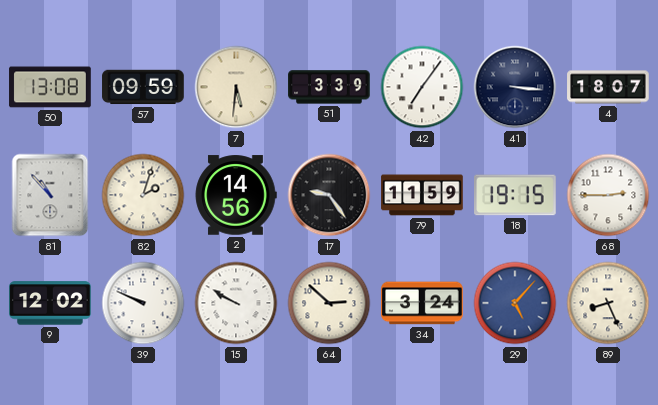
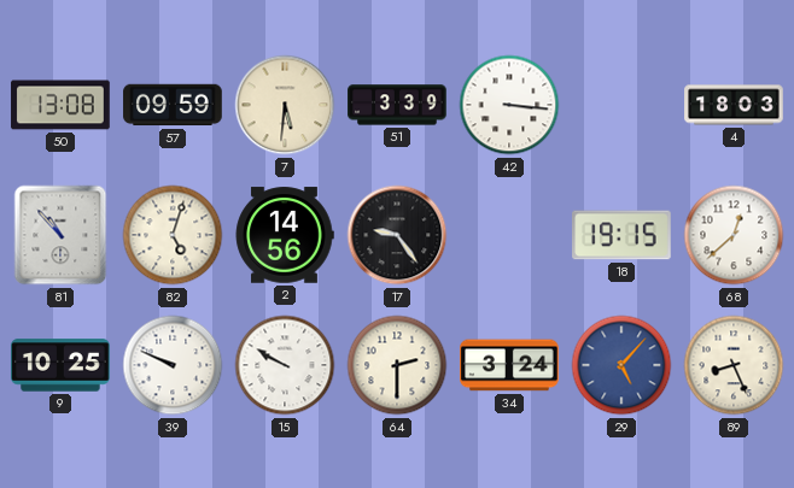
42: 7:06 -> 3:16 (509, 105)
41: 3:16 -> none (515, 87)
4: 18:07 -> 18:03 (734, 105)
82: 2:03 -> 5:03 (173, 235)
79: 11:59 -> none (422, 195)
68: 2:45 -> 12:38 (734, 235)
9: 12:02 -> 10:25 (60, 365)
64: 2:52 -> 2:30 (397, 365)
